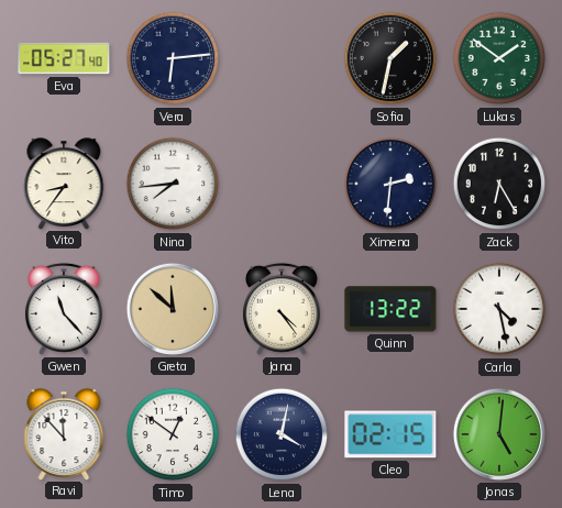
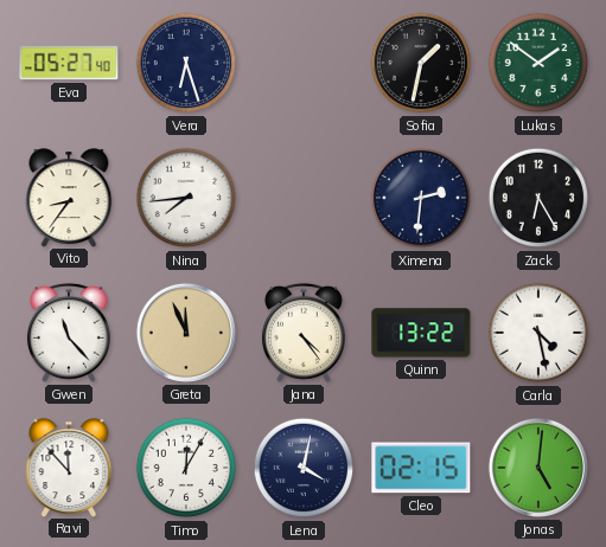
Vera: 6:14 -> 6:27 (186, 63)
Greta: 11:52 -> 11:56 (186, 333)
Timo: 12:51 -> 12:05 (186, 468)
